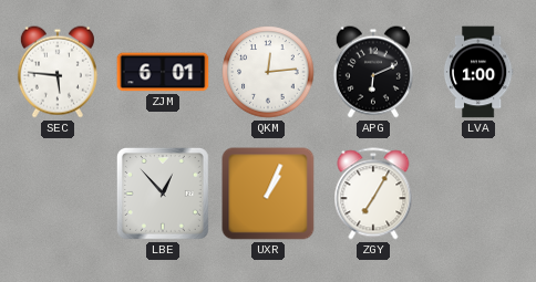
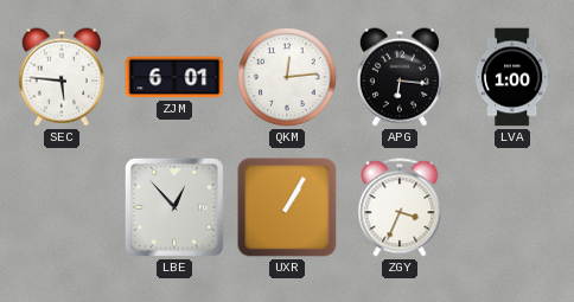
APG: 6:11 -> 6:16 (400, 77)
UXR: 1:04 -> 1:05 (287, 207)
ZGY: 7:05 -> 3:34 (400, 207)
